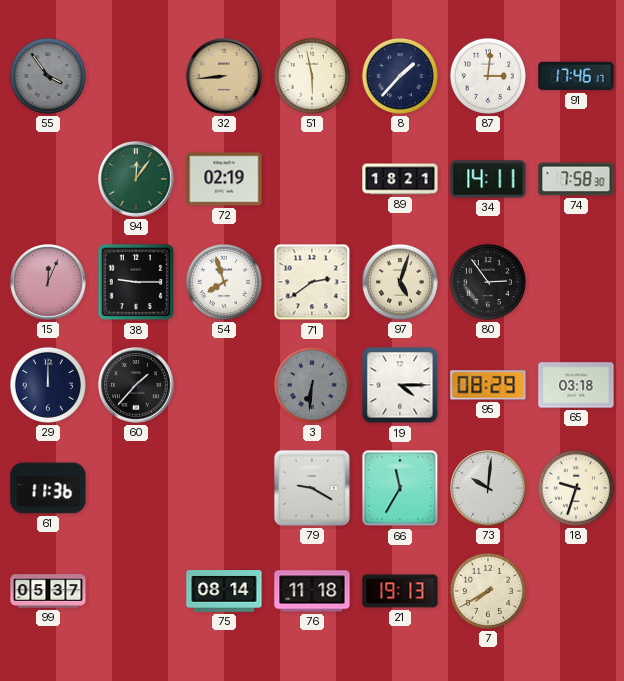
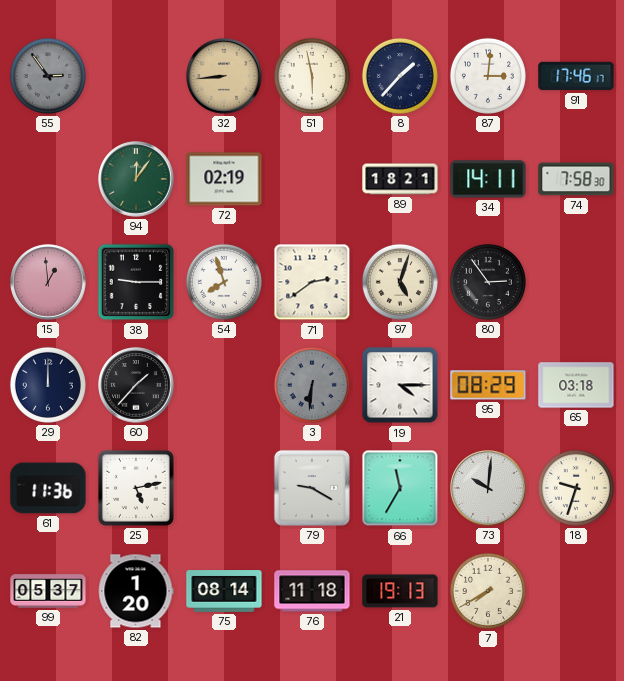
55: 3:54 -> 2:54 (48, 76)
15: 12:04 -> 12:59 (48, 282)
25: none -> 5:13 (136, 488)
82: none -> 1:20 (136, 591)
